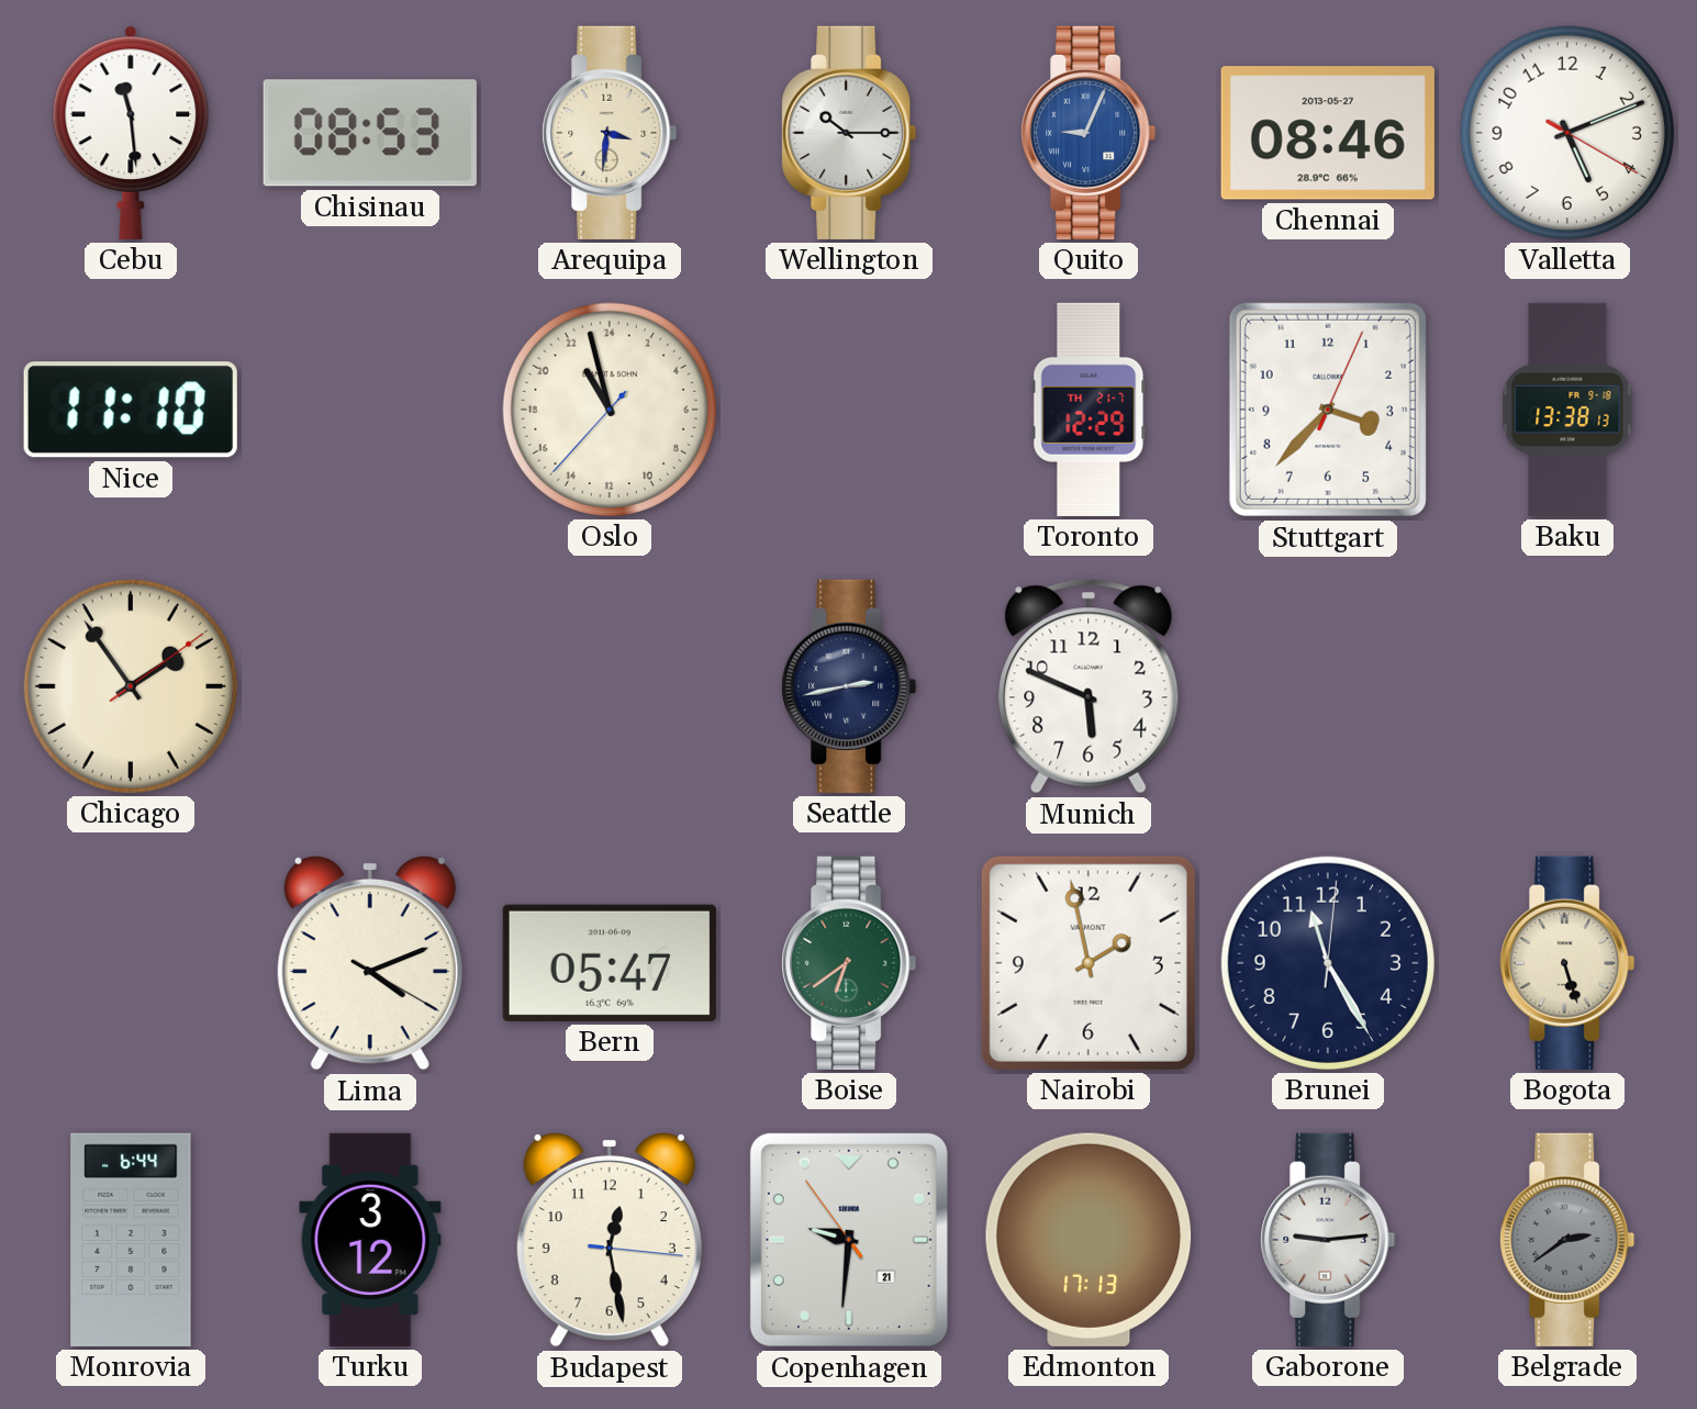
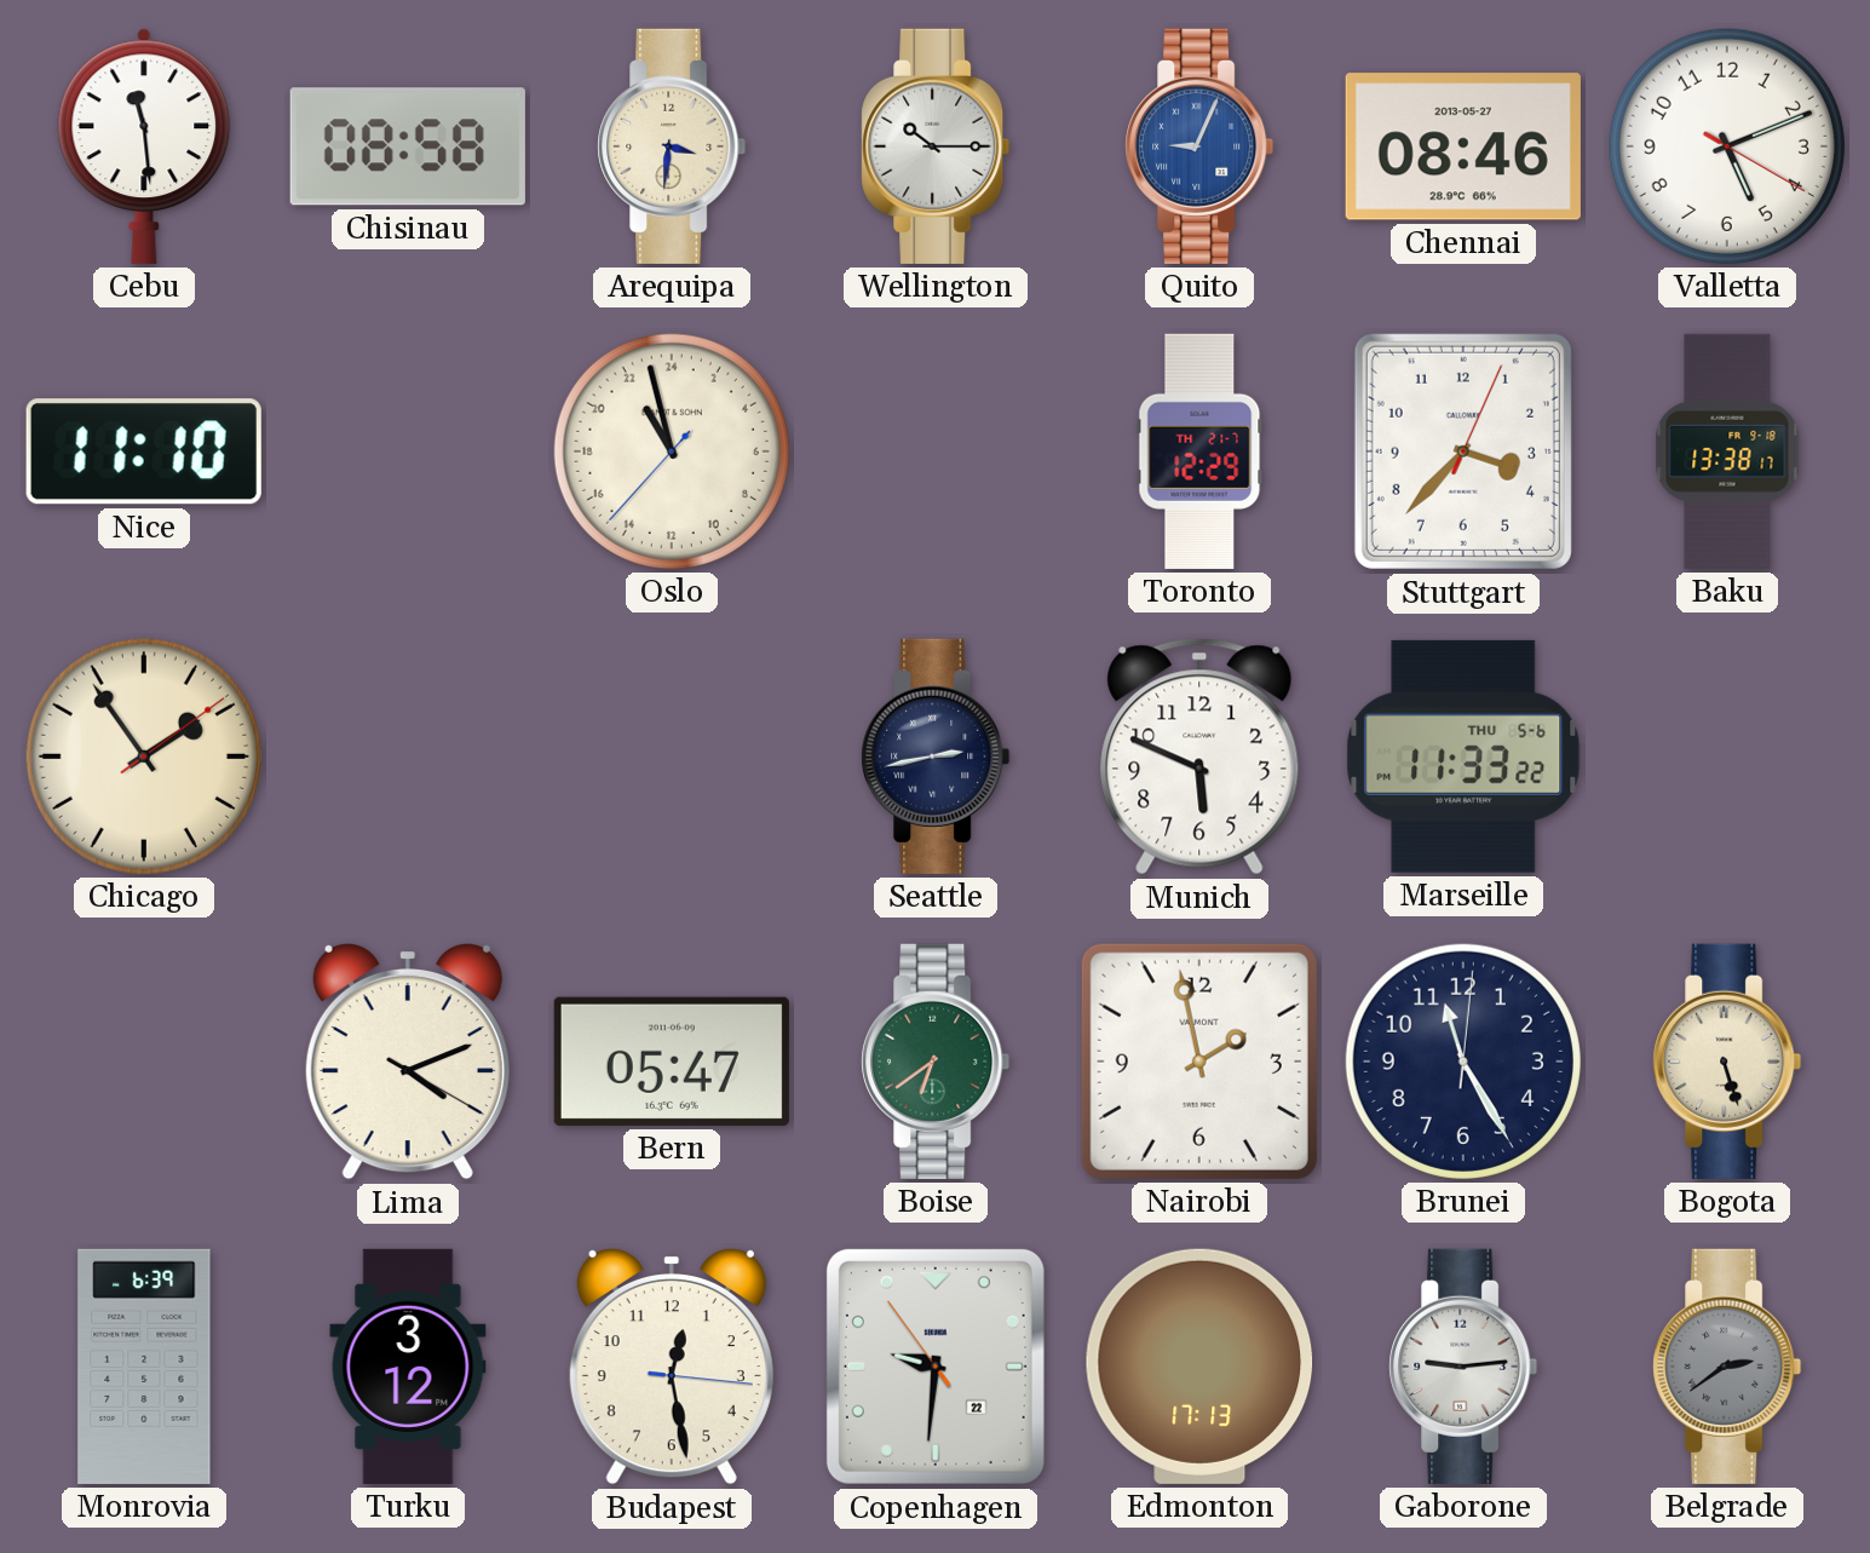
Chisinau: 08:53 -> 08:58 (408, 146)
Baku: 13:38:13 -> 13:38:17 (1727, 451)
Marseille: none -> 11:33 (1463, 757)
Monrovia: 6:44 -> 6:39 (144, 1367)
Copenhagen date: 21 -> 22 (936, 1367)
